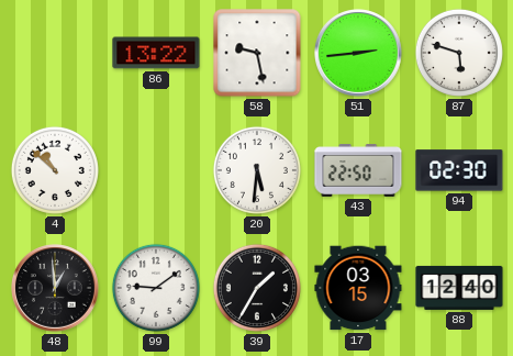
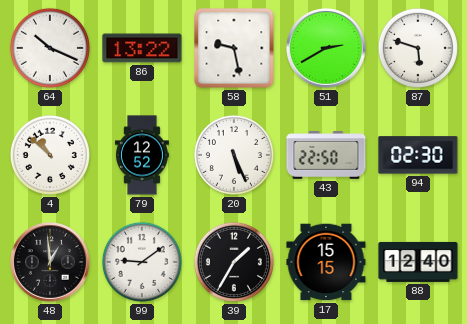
64: none -> 10:19 (50, 48)
51: 2:44 -> 2:40 (327, 49)
79: none -> 12:52 (142, 155)
20: 5:31 -> 5:26 (234, 155)
17: 03:15 -> 15:15 (326, 262)
